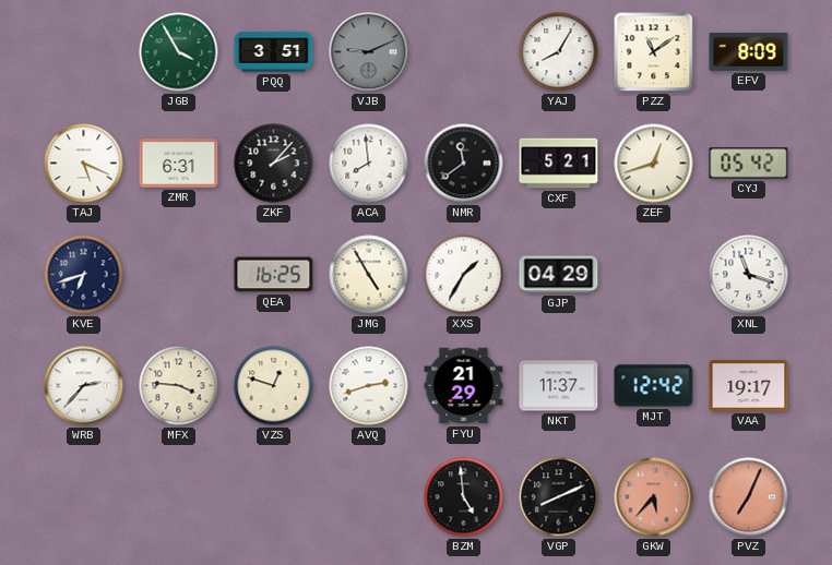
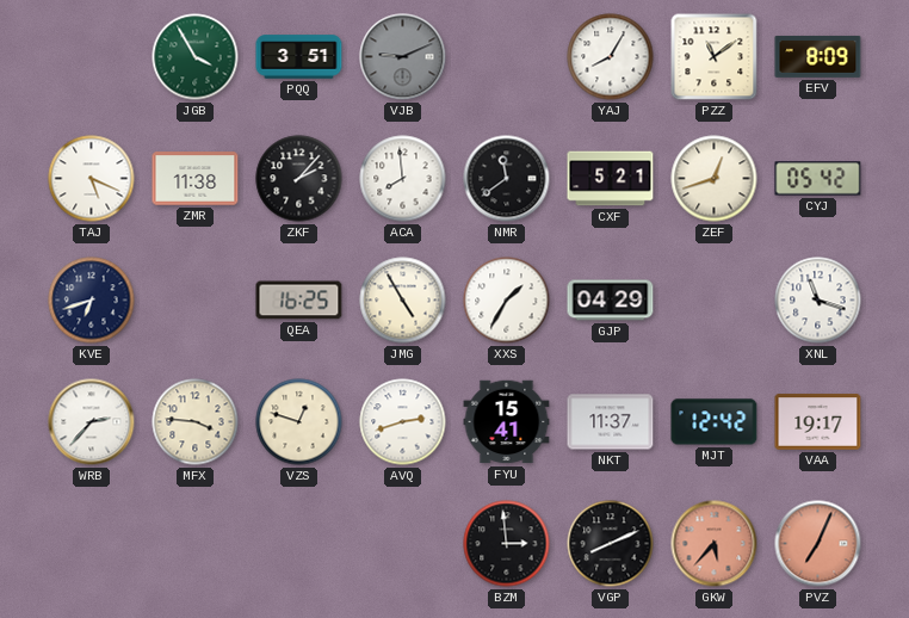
ZMR: 6:31 -> 11:38 (196, 179)
FYU: 21:29 -> 15:41 (507, 422)
BZM: 4:59 -> 2:59 (507, 544)
